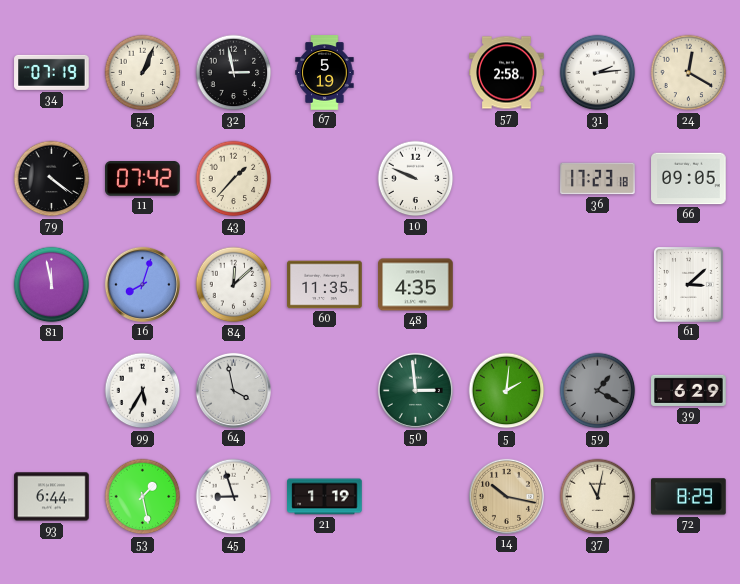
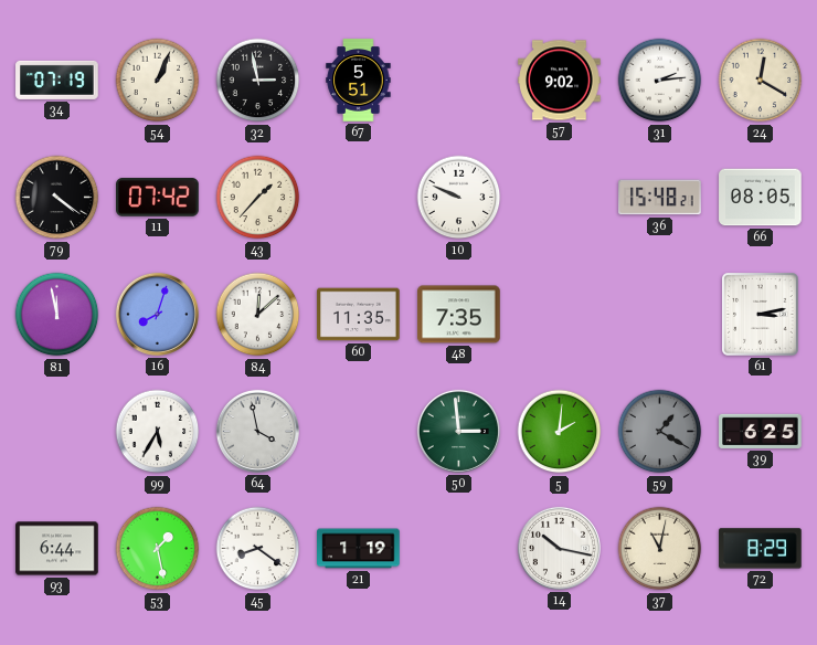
67: 5:19 -> 5:51 (359, 81)
57: 2:58 -> 9:02 (560, 81)
36: 17:23 -> 15:48 (660, 198)
66: 09:05 -> 08:05 (761, 198)
48: 4:35 -> 7:35 (459, 315)
61: 3:08 -> 3:13 (761, 315)
39: 6:29 -> 6:25 (761, 431)
45: 8:57 -> 8:21 (258, 549)
14 dial: champagne -> white (559, 548)
